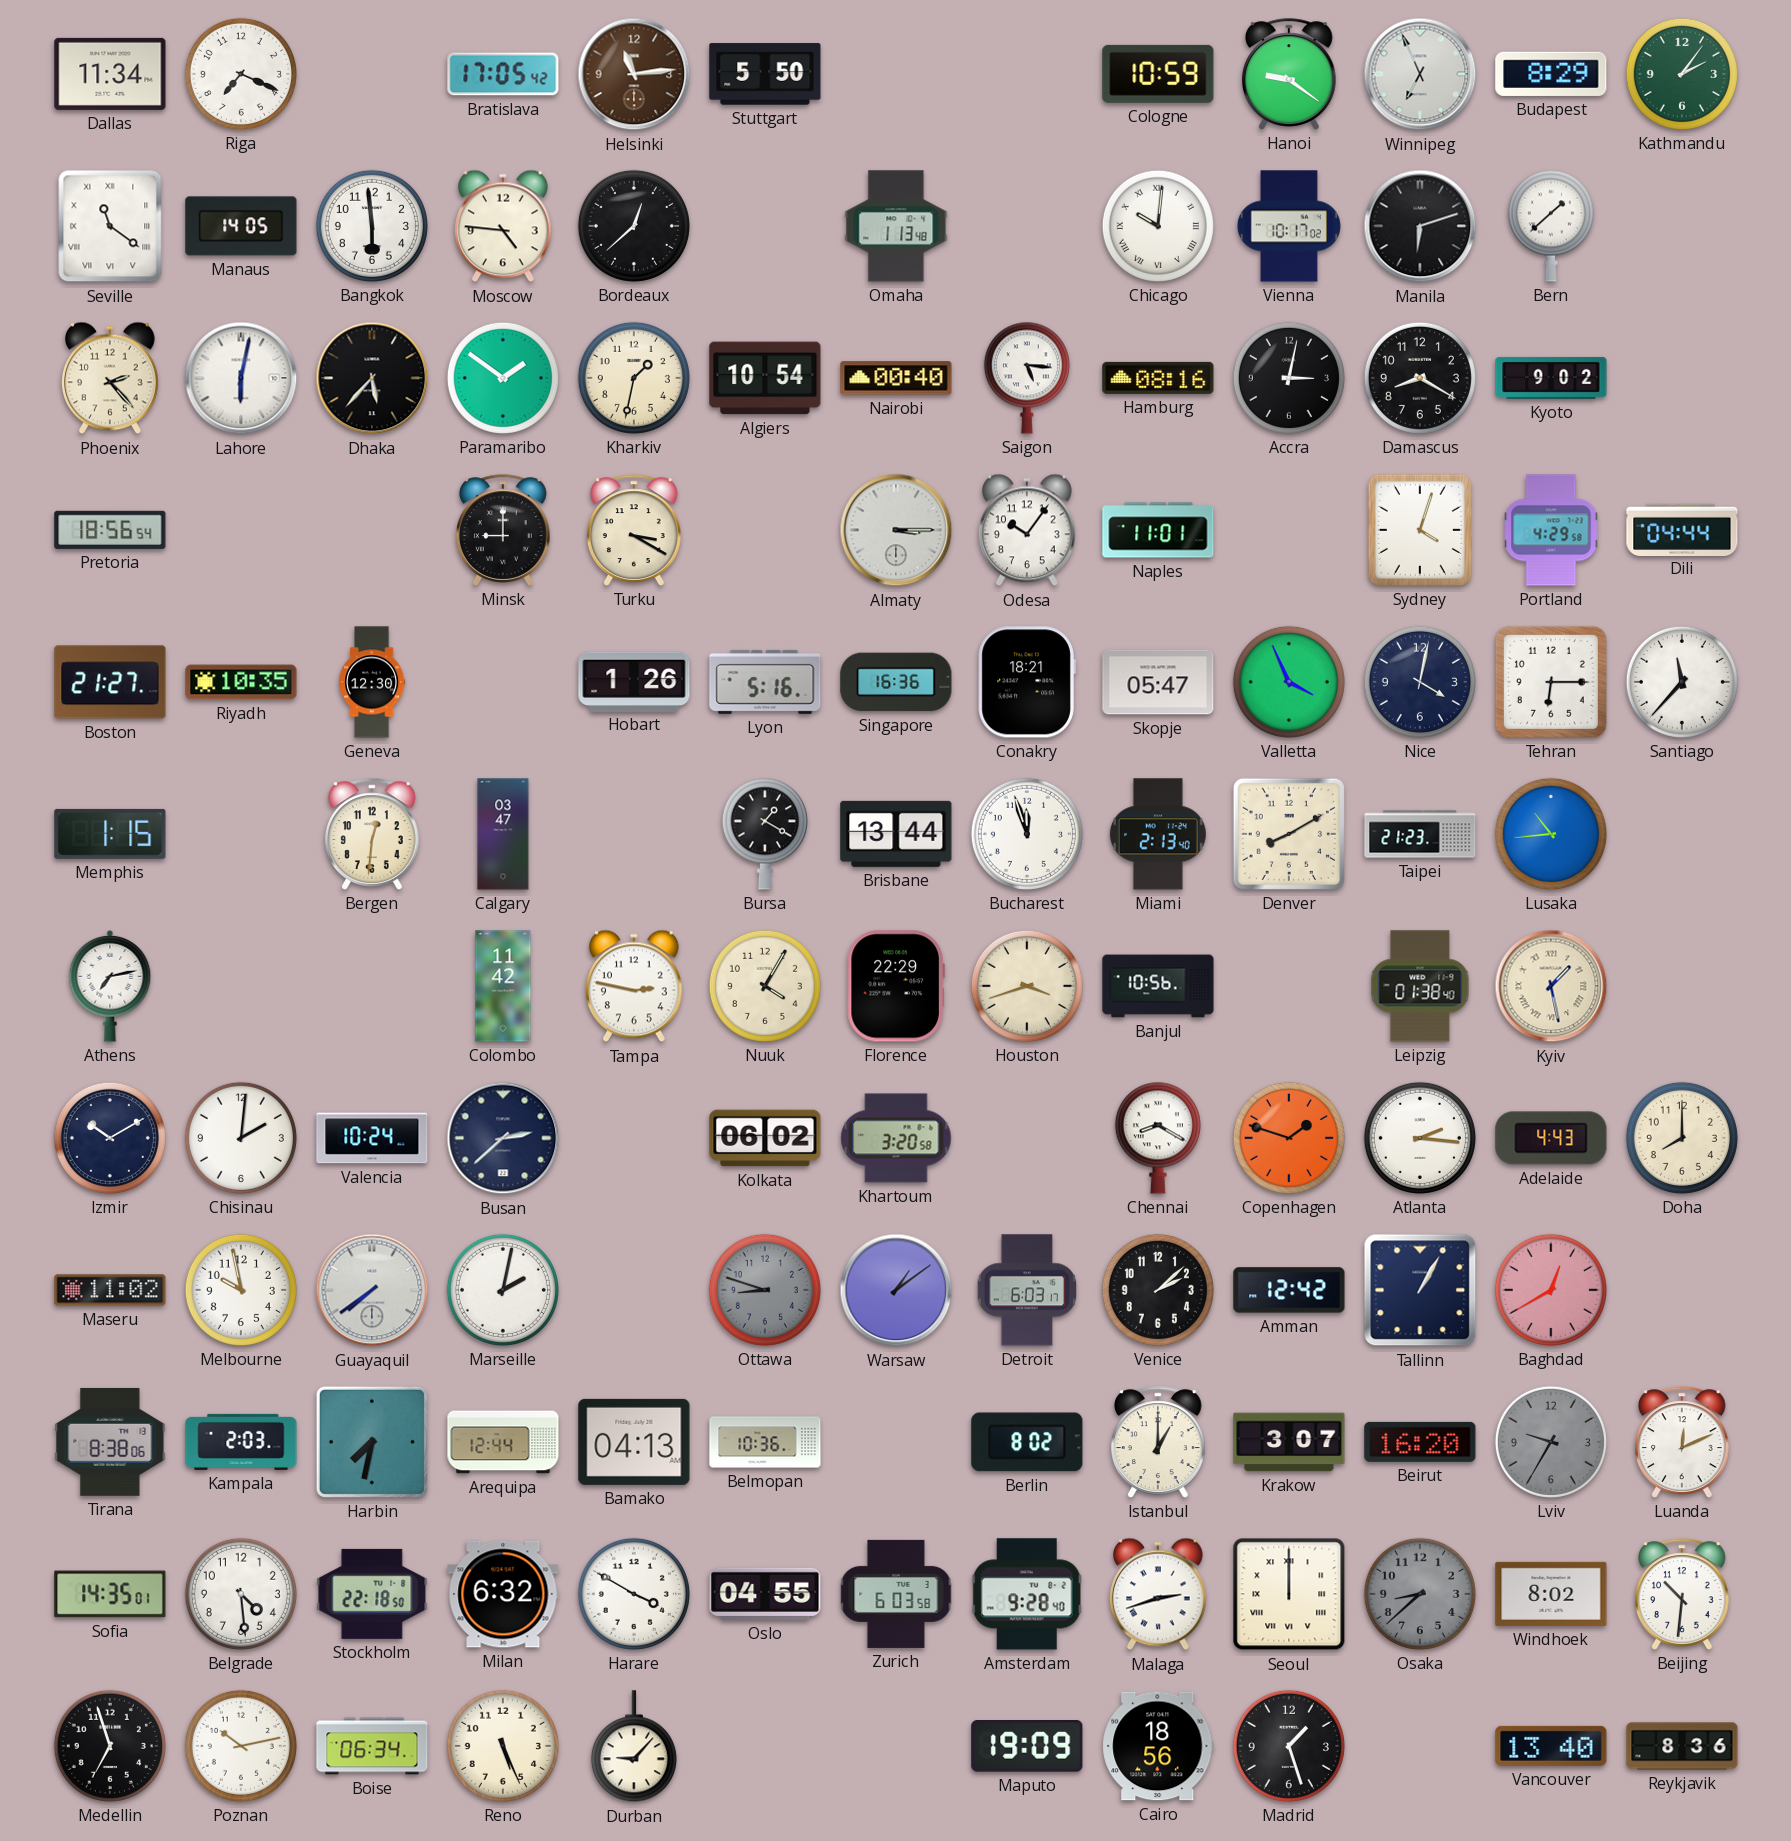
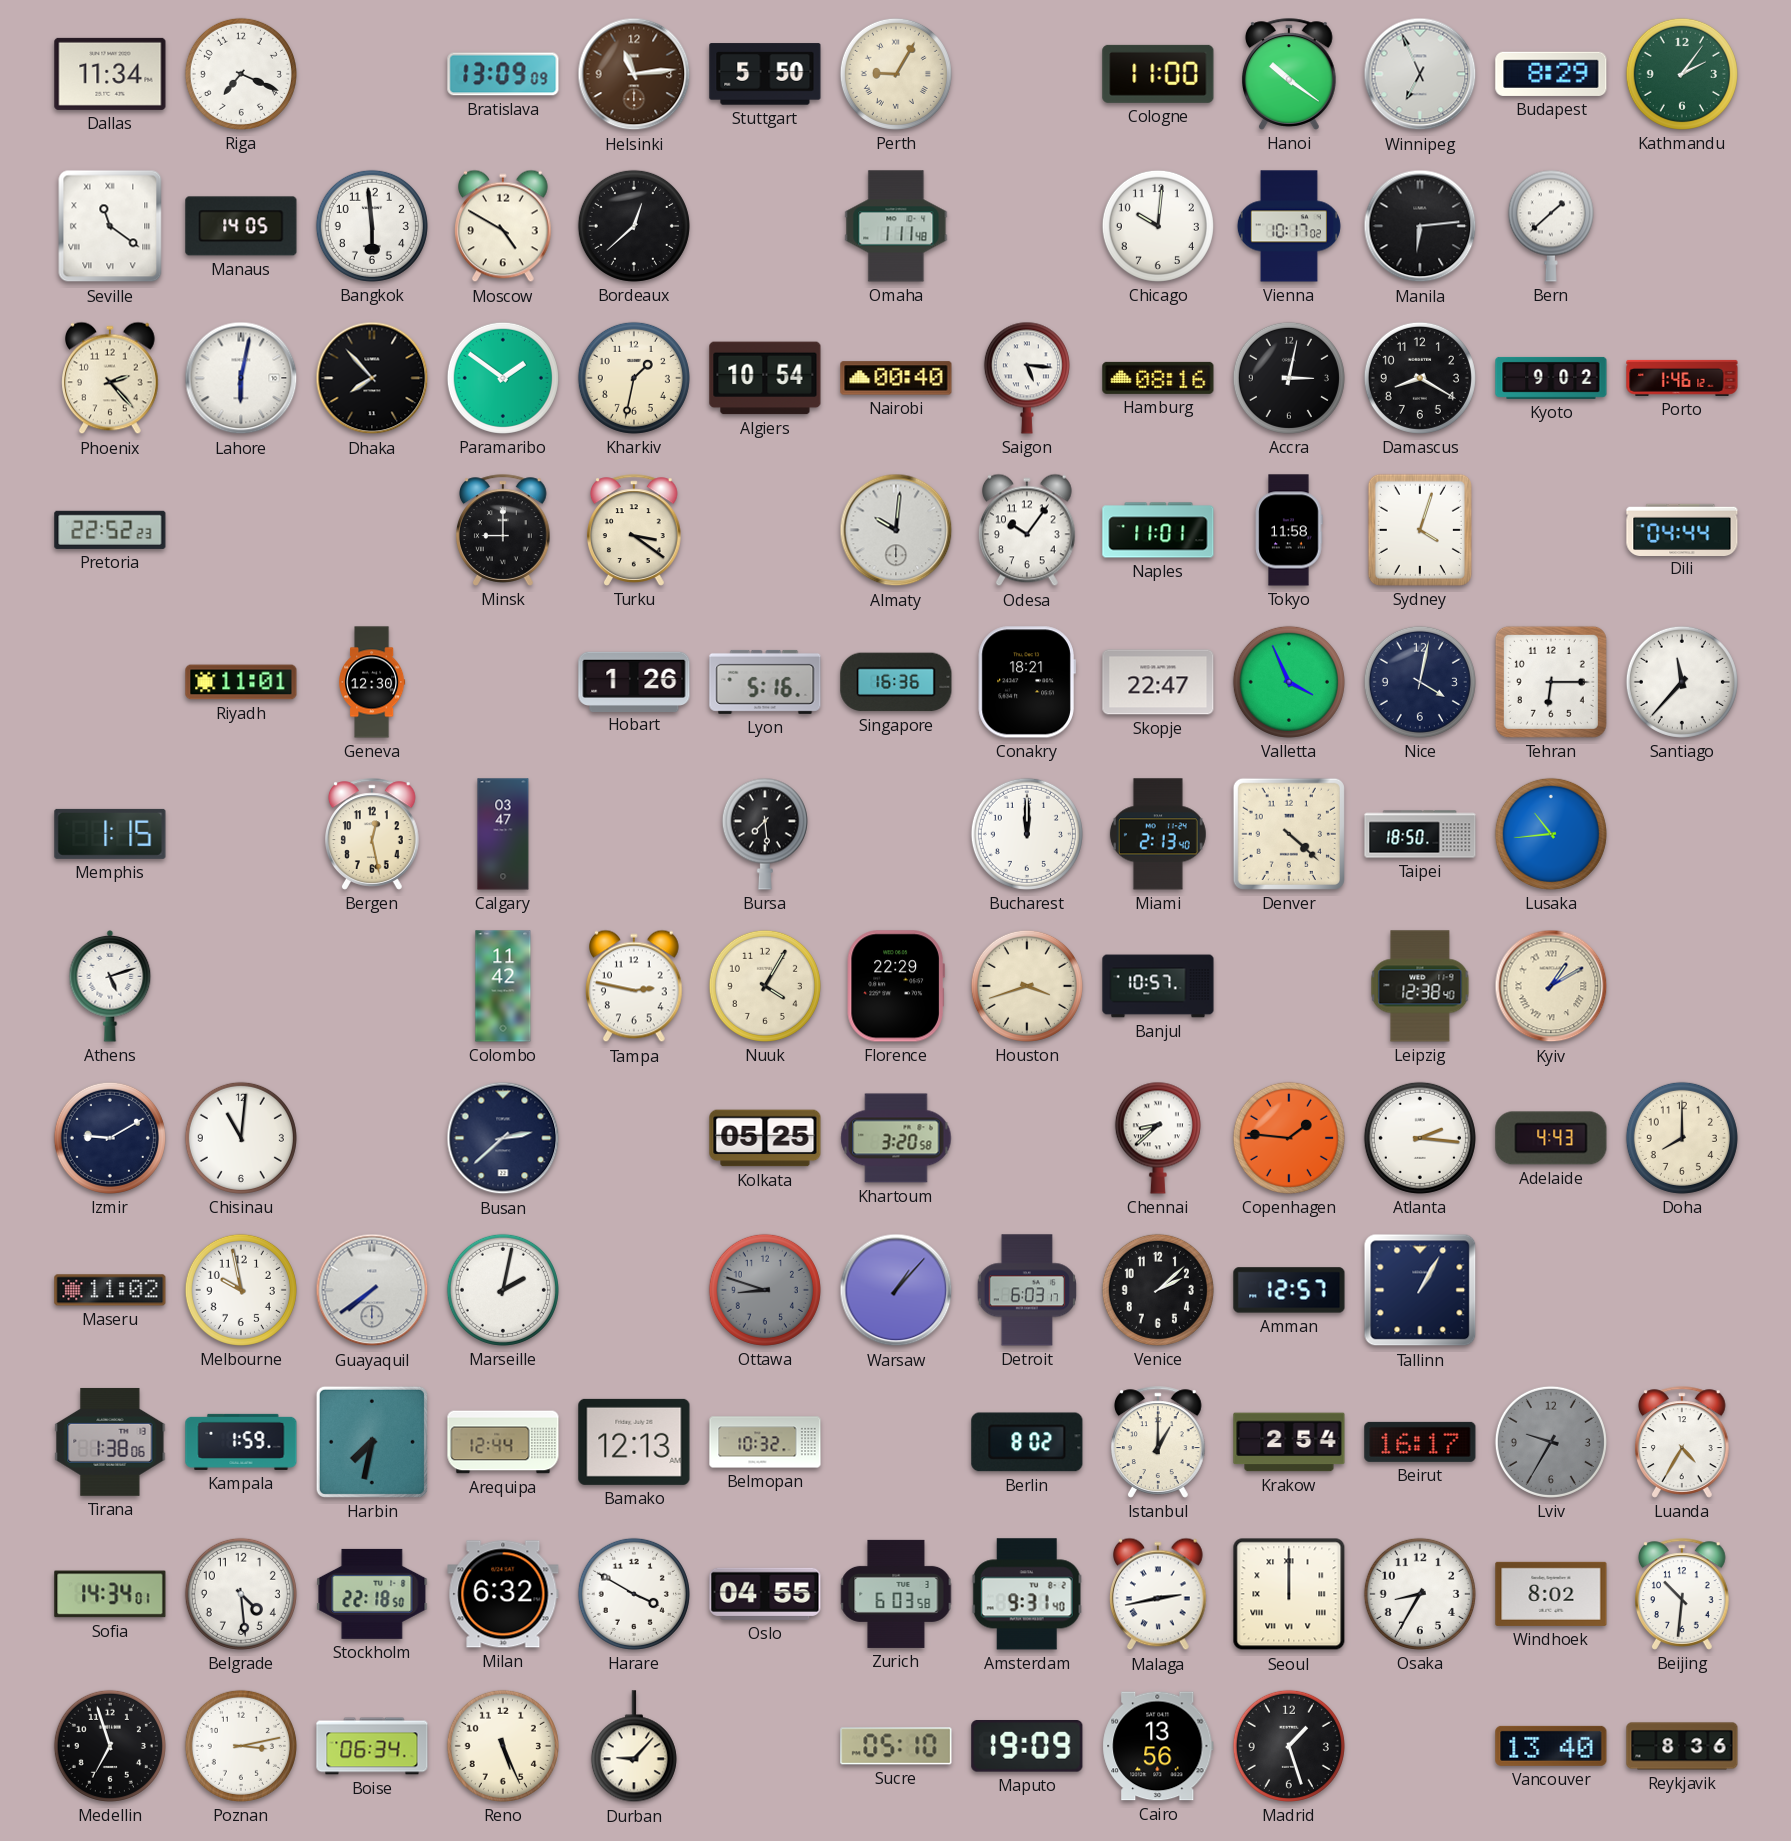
Bratislava: 17:05 -> 13:09 (503, 74)
Perth: none -> 9:05 (896, 74)
Cologne: 10:59 -> 11:00 (1158, 74)
Hanoi: 9:21 -> 10:21 (1290, 74)
Moscow: 4:46 -> 4:50 (504, 226)
Omaha: 1:13 -> 1:11 (896, 226)
Chicago numerals: Roman -> Arabic (1158, 226)
Manila: 6:12 -> 6:14 (1420, 226)
Dhaka: 5:37 -> 7:53 (372, 378)
Porto: none -> 1:46 (1682, 378)
Pretoria: 18:56 -> 22:52 (110, 530)
Turku: 3:20 -> 3:21 (635, 530)
Almaty: 3:15 -> 10:01 (896, 530)
Tokyo: none -> 11:58 (1289, 530)
Portland: 4:29 -> none (1551, 530)
Boston: 21:27 -> none (110, 682)
Riyadh: 10:35 -> 11:01 (241, 682)
Skopje: 05:47 -> 22:47 (1158, 682)
Bergen: 12:31 -> 12:28 (373, 834)
Bursa: 1:20 -> 7:29 (765, 834)
Brisbane: 13:44 -> none (896, 834)
Bucharest: 11:57 -> 12:00 (1027, 834)
Denver: 8:10 -> 4:22 (1289, 834)
Taipei: 21:23 -> 18:50 (1420, 834)
Athens: 7:13 -> 5:12 (110, 986)
Banjul: 10:56 -> 10:57 (1158, 986)
Leipzig: 01:38 -> 12:38 (1420, 986)
Kyiv: 1:28 -> 1:10 (1551, 986)
Izmir: 10:10 -> 9:10 (110, 1138)
Chisinau: 2:01 -> 11:01 (241, 1138)
Valencia: 10:24 -> none (372, 1138)
Kolkata: 06:02 -> 05:25 (765, 1138)
Chennai: 8:20 -> 8:38 (1158, 1138)
Copenhagen: 1:48 -> 1:46 (1289, 1138)
Warsaw: 1:09 -> 1:07 (896, 1290)
Amman: 12:42 -> 12:57 (1289, 1290)
Baghdad: 12:40 -> none (1551, 1290)
Tirana: 8:38 -> 1:38 (110, 1442)
Kampala: 2:03 -> 1:59 (241, 1442)
Bamako: 04:13 -> 12:13 (634, 1442)
Belmopan: 10:36 -> 10:32 (765, 1442)
Krakow: 3:07 -> 2:54 (1289, 1442)
Beirut: 16:20 -> 16:17 (1420, 1442)
Luanda: 12:11 -> 4:35 (1683, 1442)
Sofia: 14:35 -> 14:34 (110, 1594)
Amsterdam: 9:28 -> 9:31 (1027, 1594)
Malaga: 2:42 -> 2:43 (1159, 1594)
Osaka: 8:38 -> 8:35 (1420, 1594)
Osaka dial: grey -> white (1420, 1594)
Poznan: 10:13 -> 3:13 (241, 1746)
Sucre: none -> 05:10 (896, 1746)
Cairo: 18:56 -> 13:56 (1158, 1746)
